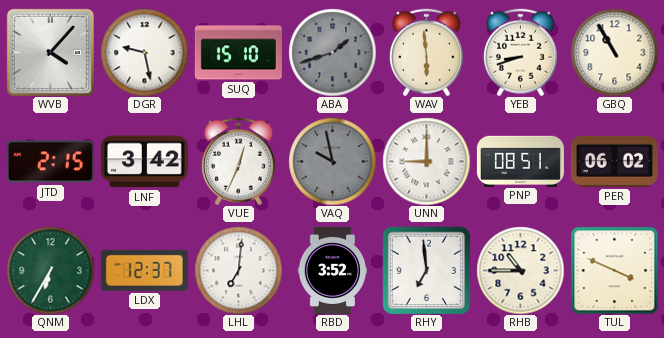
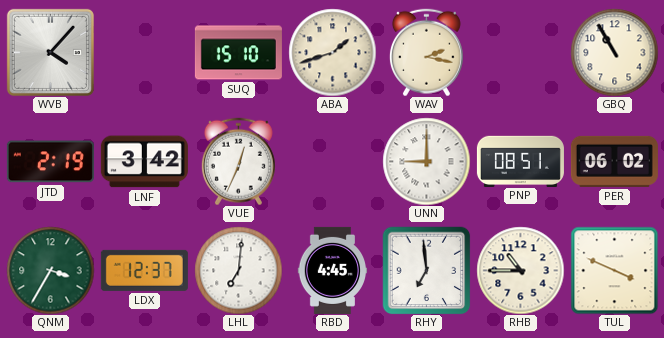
DGR: 9:28 -> none (144, 52)
ABA dial: grey -> cream (332, 52)
WAV: 5:59 -> 2:17 (426, 52)
YEB: 8:42 -> none (520, 52)
JTD: 2:15 -> 2:19 (50, 162)
VAQ: 9:58 -> none (332, 161)
QNM: 6:35 -> 3:35 (50, 270)
RBD: 3:52 -> 4:45 (333, 270)
